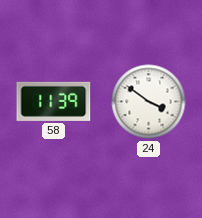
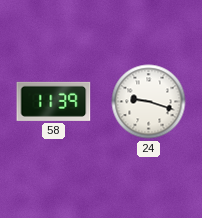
24: 3:51 -> 9:18 (149, 102)
